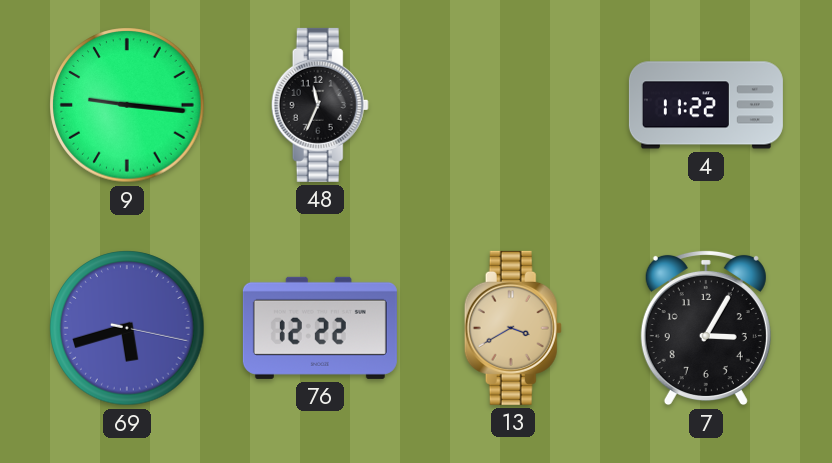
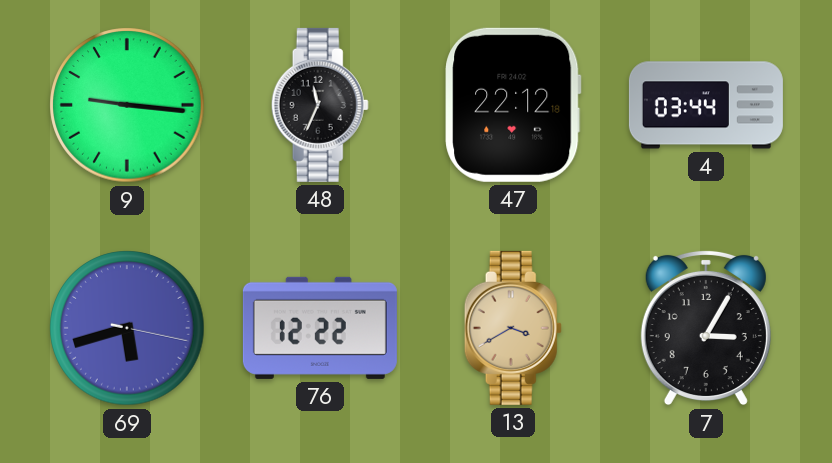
47: none -> 22:12 (513, 105)
4: 11:22 -> 03:44 (706, 105)
